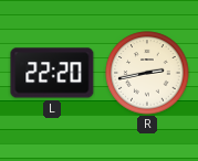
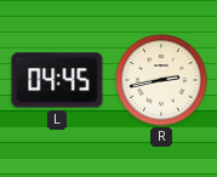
L: 22:20 -> 04:45 (57, 80)
